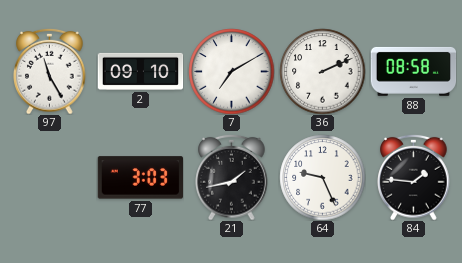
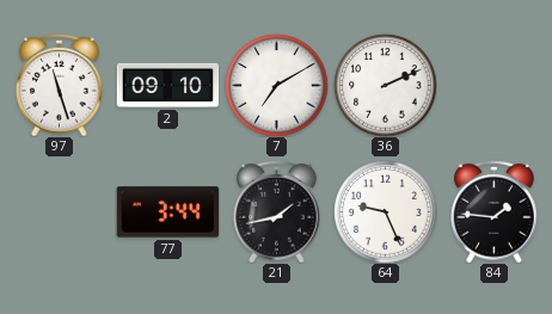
97: 11:25 -> 11:27 (60, 85)
88: 08:58 -> none (413, 71)
77: 3:03 -> 3:44 (167, 213)
